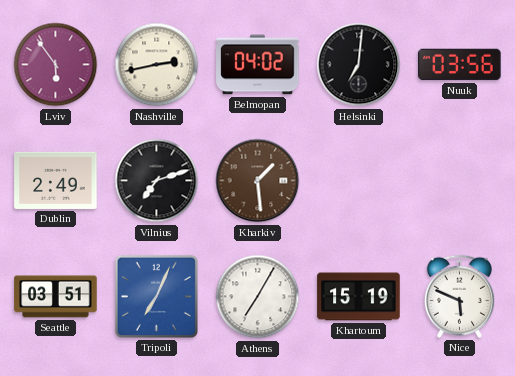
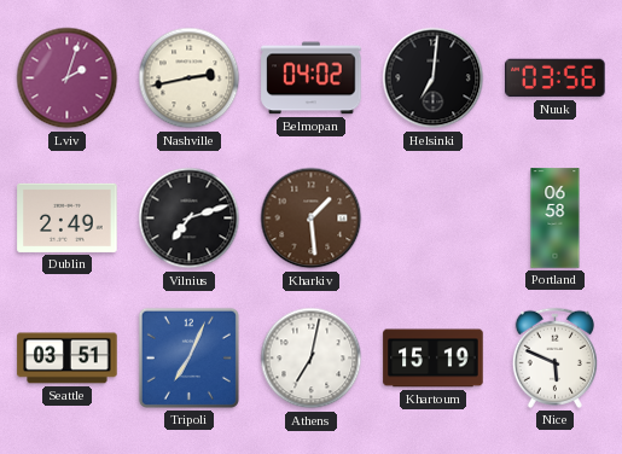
Lviv: 5:54 -> 2:03 (68, 78)
Portland: none -> 06:58 (556, 219)
Athens: 7:05 -> 7:02 (312, 359)
